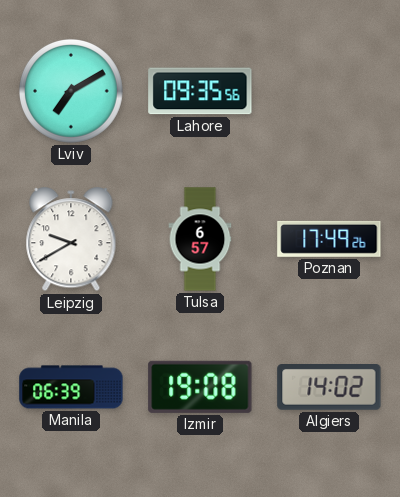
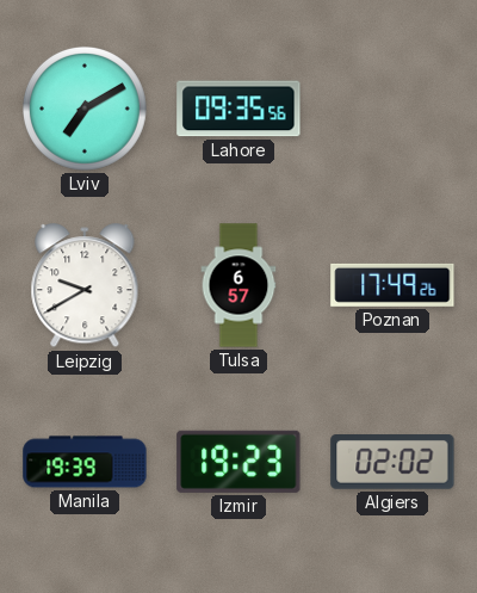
Manila: 06:39 -> 19:39 (85, 462)
Izmir: 19:08 -> 19:23 (238, 462)
Algiers: 14:02 -> 02:02 (392, 463)
